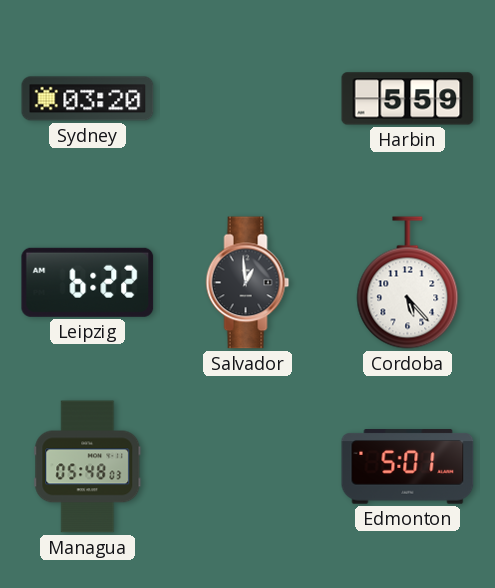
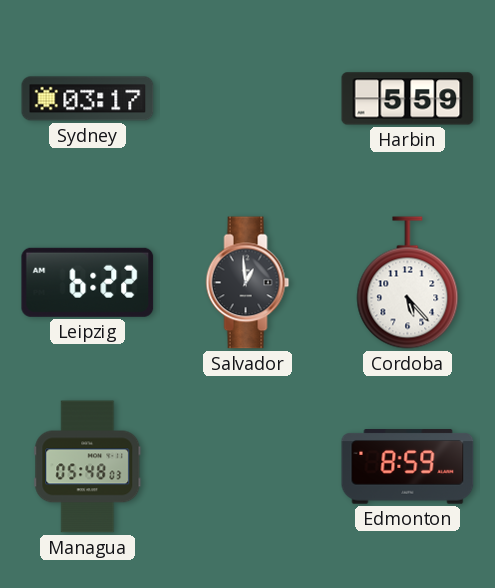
Sydney: 03:20 -> 03:17 (88, 99)
Edmonton: 5:01 -> 8:59 (408, 467)
